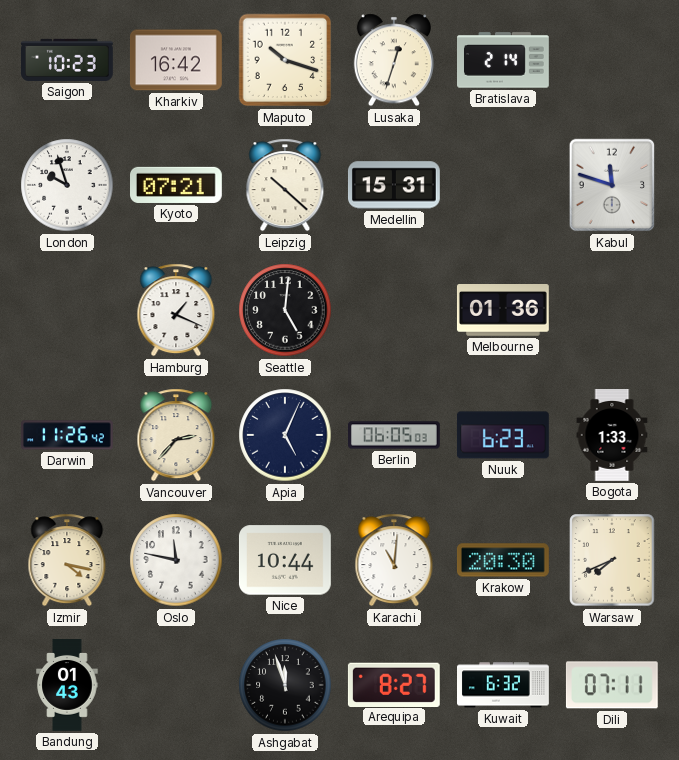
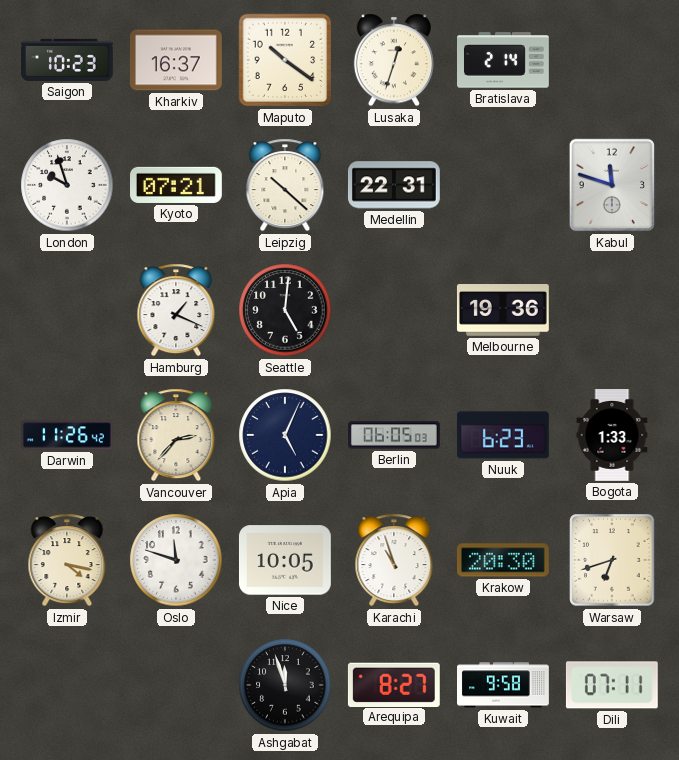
Kharkiv: 16:42 -> 16:37 (176, 60)
Maputo: 10:18 -> 10:21 (285, 60)
Medellin: 15:31 -> 22:31 (394, 185)
Melbourne: 01:36 -> 19:36 (503, 311)
Oslo: 11:47 -> 11:48 (176, 560)
Nice: 10:44 -> 10:05 (285, 560)
Karachi: 11:01 -> 10:57 (394, 560)
Warsaw: 7:41 -> 6:42 (612, 560)
Bandung: 01:43 -> none (67, 686)
Kuwait: 6:32 -> 9:58 (504, 685)
